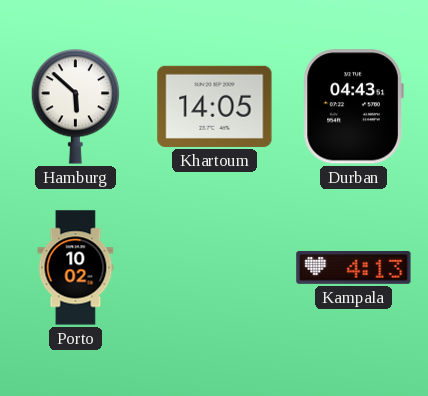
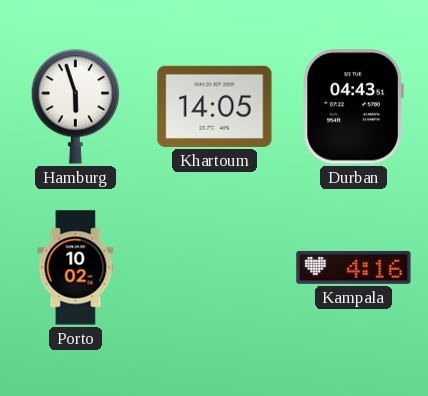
Hamburg: 5:52 -> 5:57 (76, 107)
Kampala: 4:13 -> 4:16 (354, 267)
